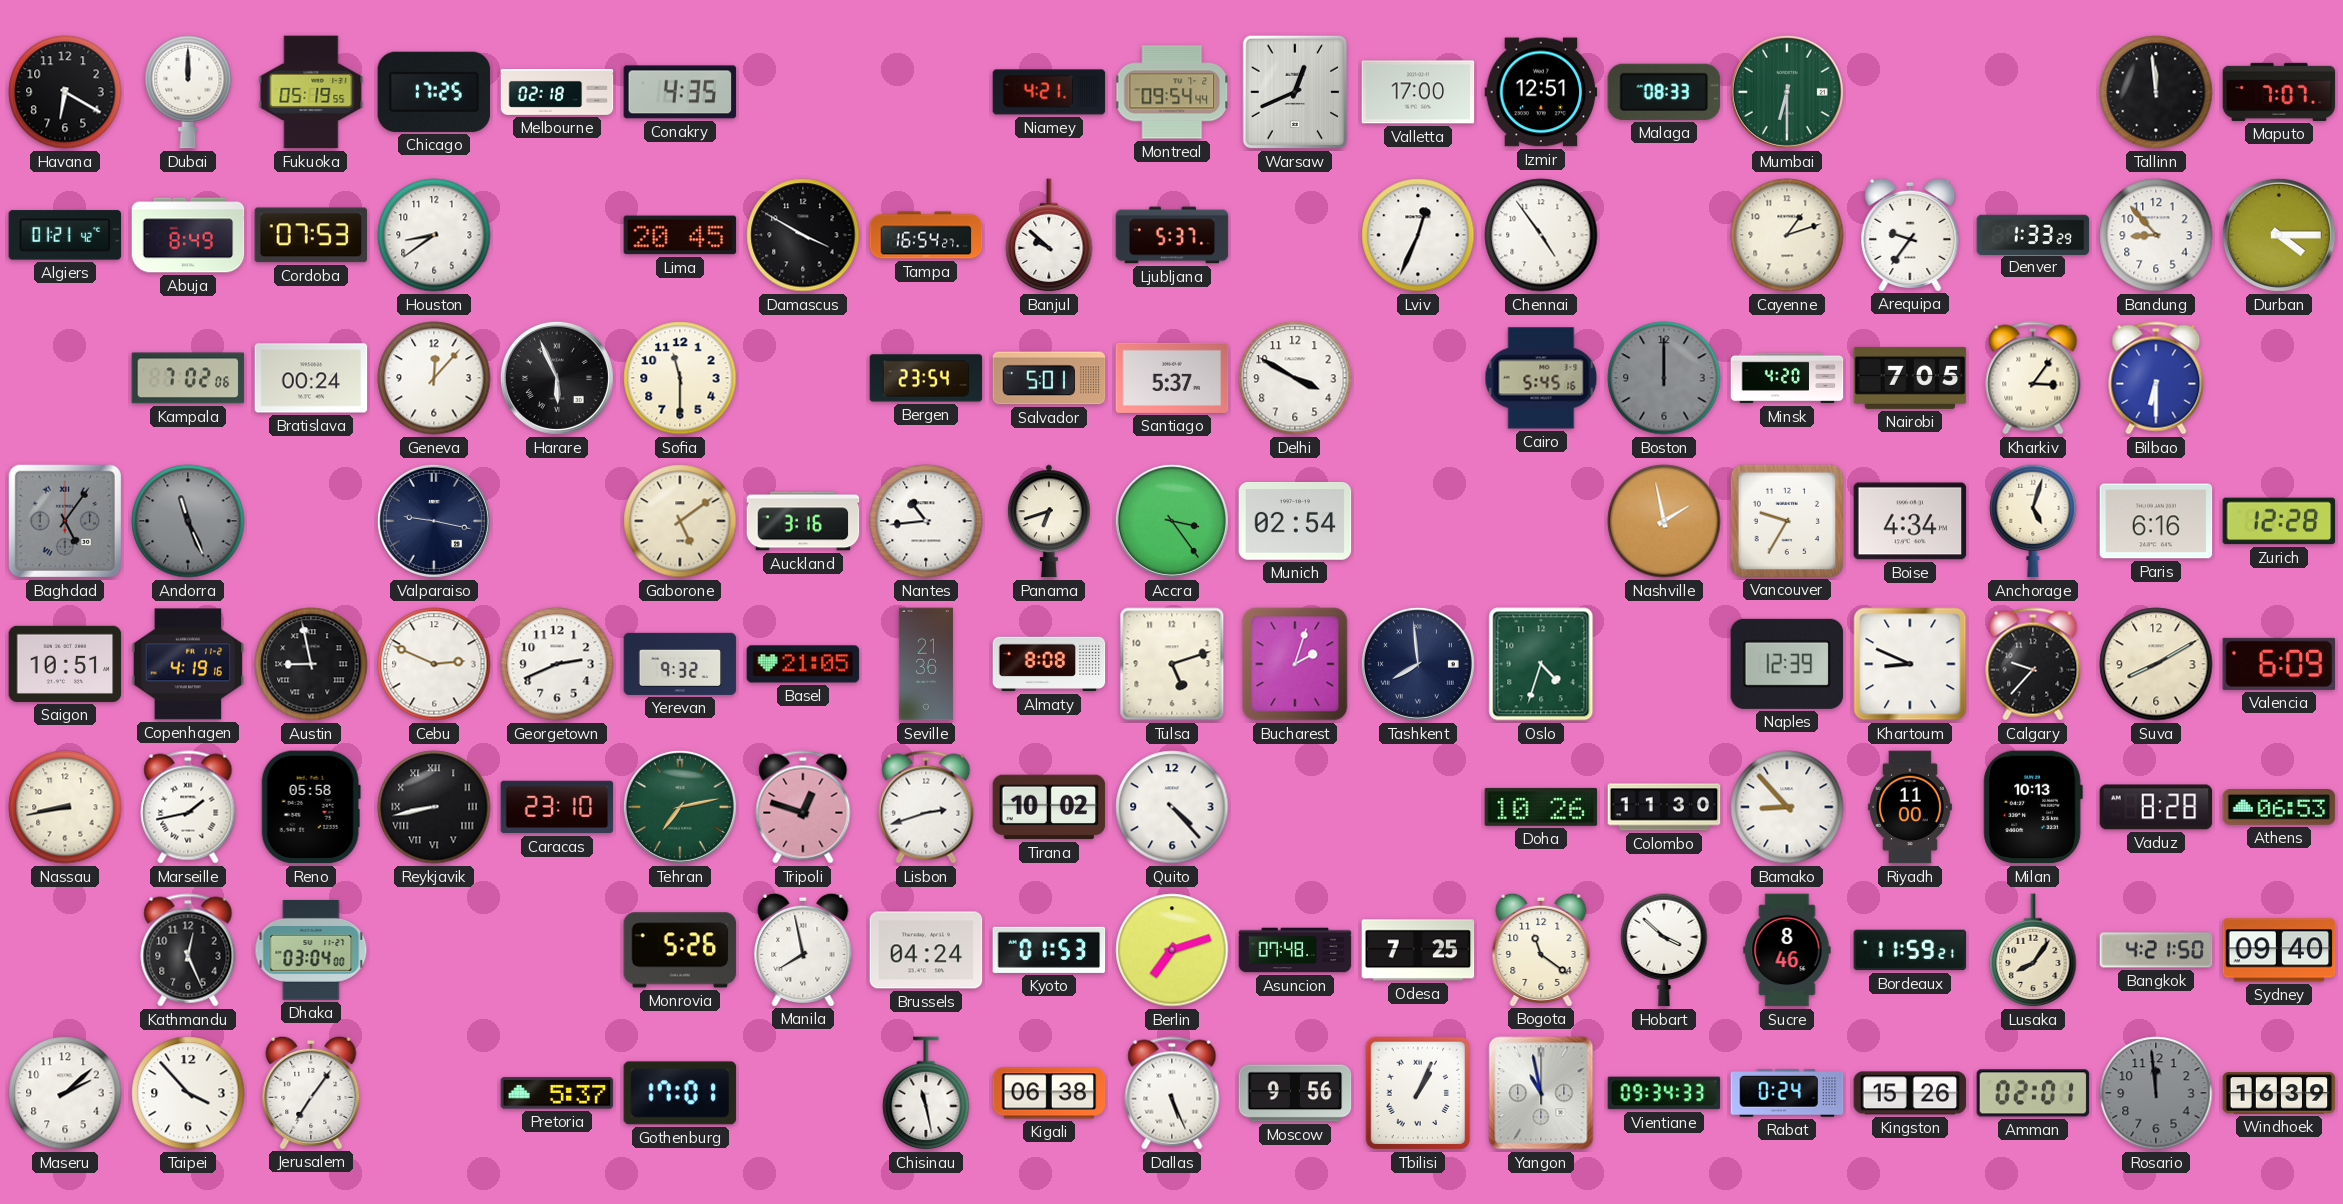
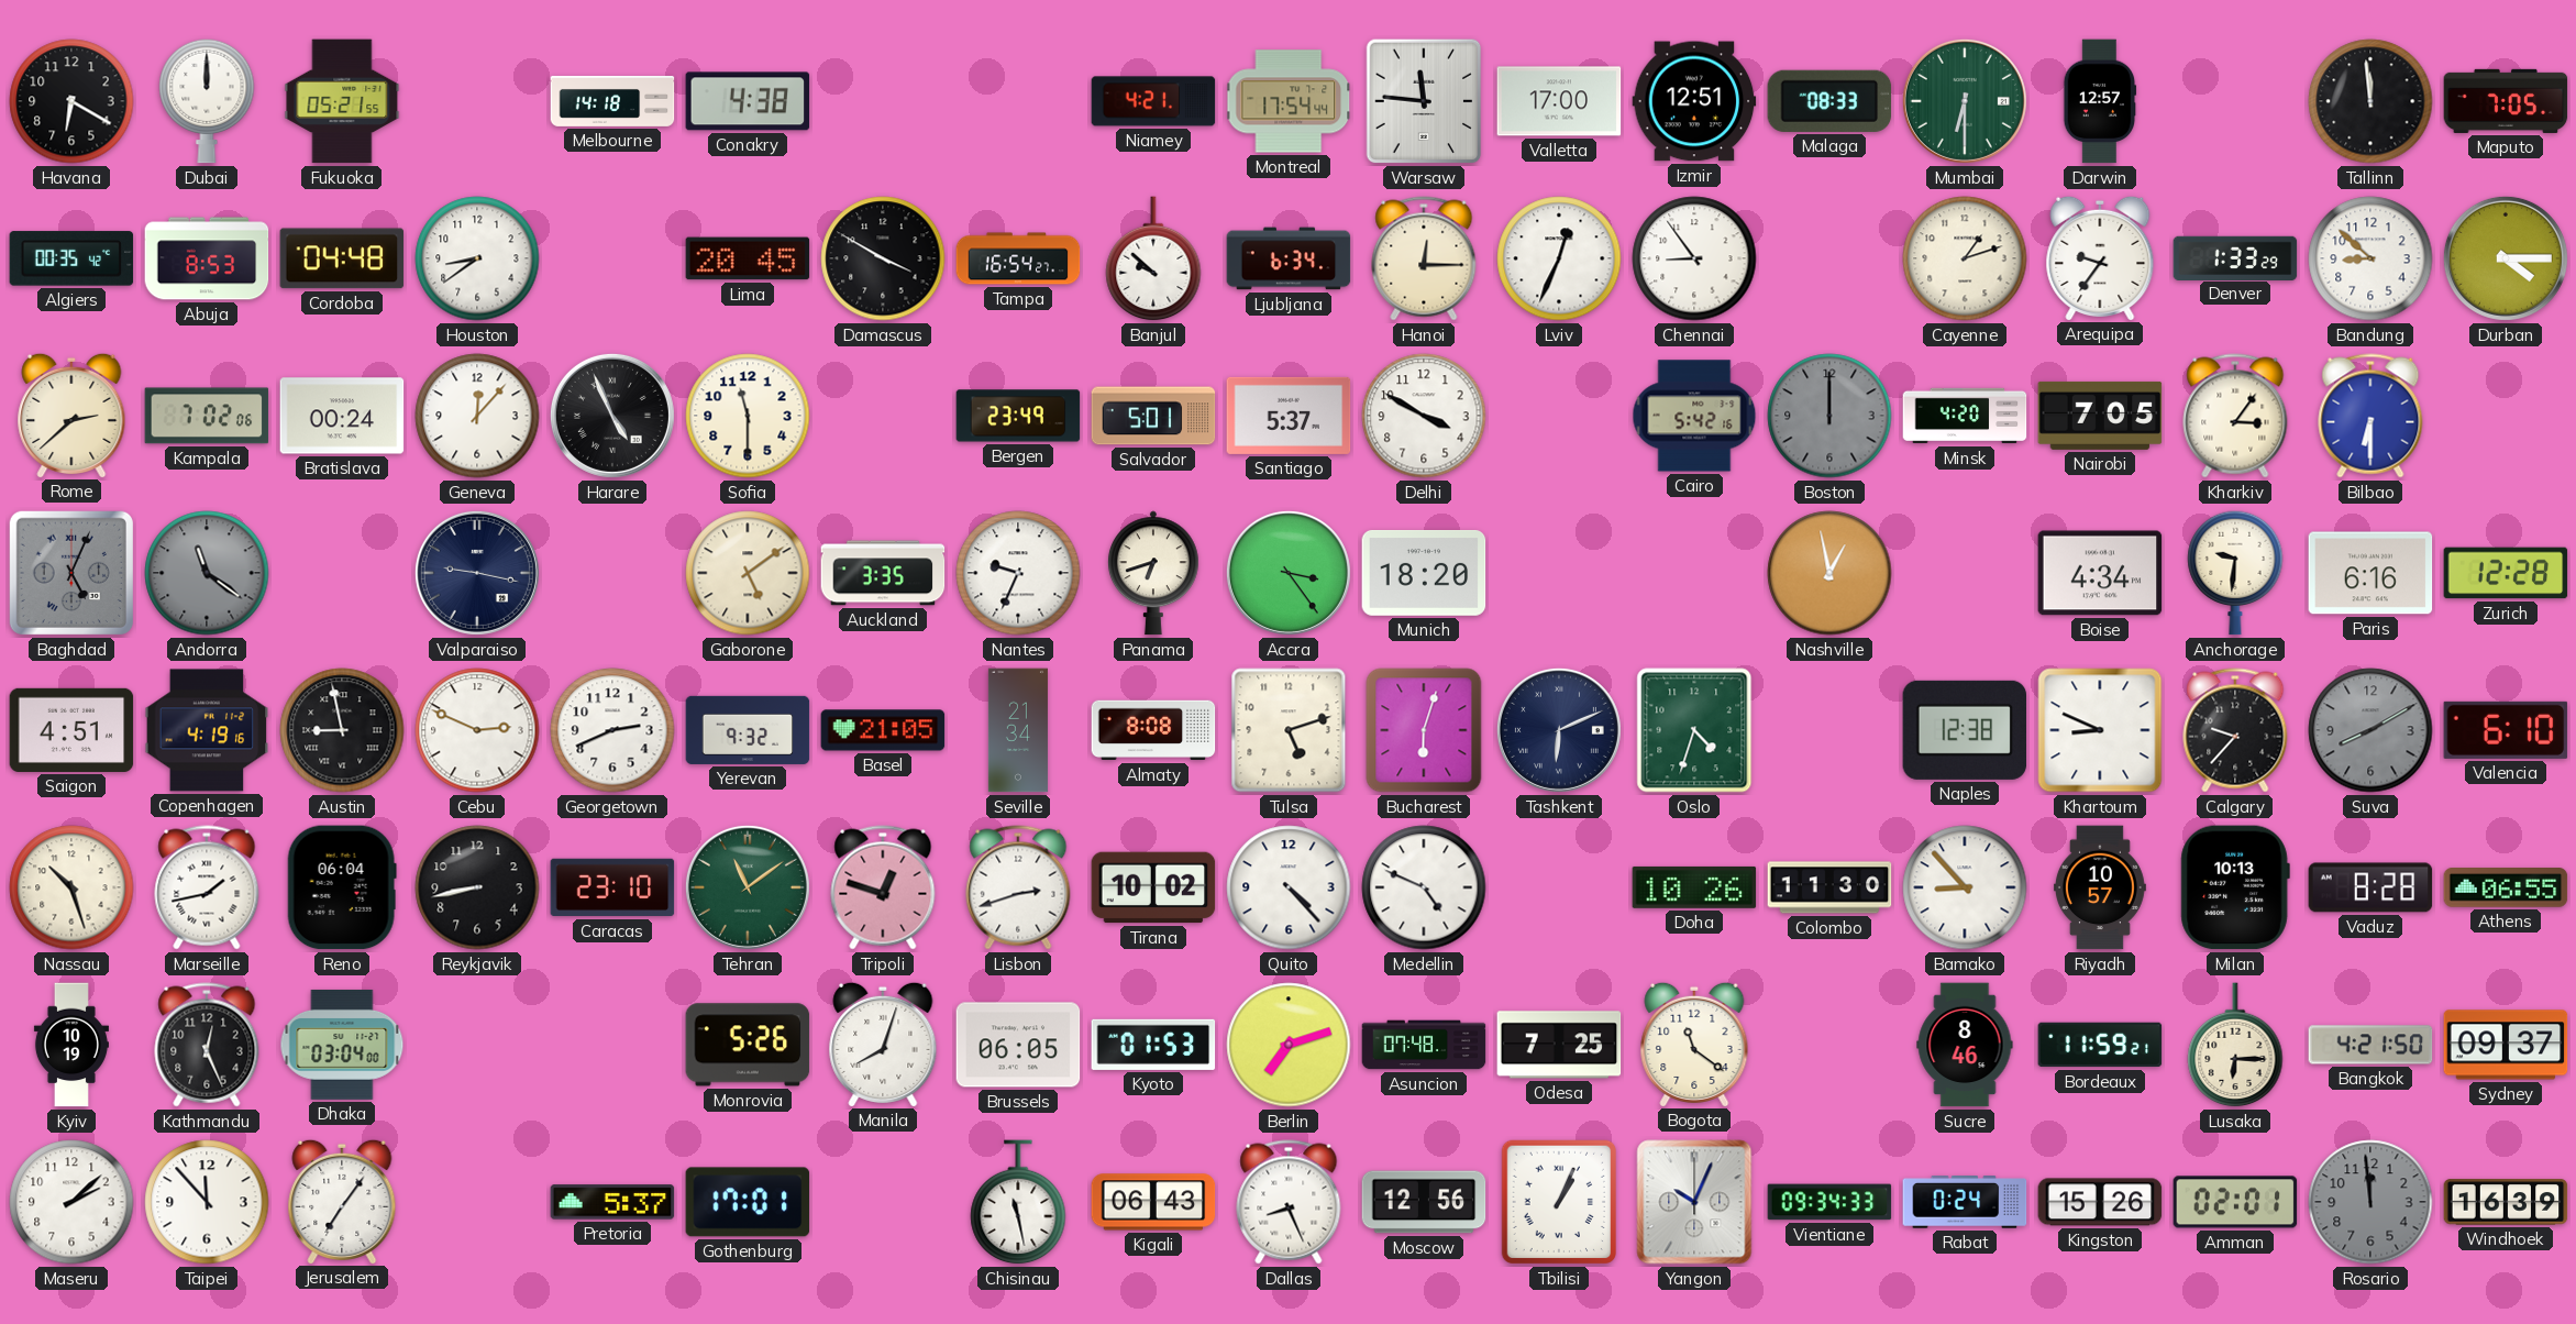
Fukuoka: 05:19 -> 05:21 (342, 101)
Chicago: 17:25 -> none (434, 92)
Melbourne: 02:18 -> 14:18 (612, 101)
Conakry: 4:35 -> 4:38 (748, 101)
Montreal: 09:54 -> 17:54 (1290, 101)
Warsaw: 12:41 -> 11:46 (1424, 101)
Darwin: none -> 12:57 (2100, 101)
Maputo: 7:07 -> 7:05 (2506, 101)
Algiers: 01:21 -> 00:35 (71, 258)
Abuja: 8:49 -> 8:53 (207, 258)
Cordoba: 07:53 -> 04:48 (342, 258)
Ljubljana: 5:37 -> 6:34 (1289, 258)
Hanoi: none -> 12:15 (1424, 258)
Chennai: 4:54 -> 8:54 (1694, 258)
Bandung: 8:53 -> 8:52 (2370, 258)
Rome: none -> 2:38 (71, 415)
Harare: 5:56 -> 4:56 (612, 416)
Bergen: 23:54 -> 23:49 (1018, 416)
Cairo: 5:45 -> 5:42 (1694, 416)
Baghdad: 5:06 -> 5:04 (71, 573)
Andorra: 11:26 -> 11:21 (207, 573)
Auckland: 3:16 -> 3:35 (883, 573)
Nantes: 10:44 -> 9:34 (1018, 573)
Munich: 02:54 -> 18:20 (1424, 574)
Nashville: 1:58 -> 12:58 (1829, 573)
Vancouver: 9:35 -> none (1786, 520)
Anchorage: 5:03 -> 9:31 (2235, 573)
Saigon: 10:51 -> 4:51 (71, 730)
Seville: 21:36 -> 21:34 (1018, 730)
Bucharest: 2:03 -> 6:03 (1424, 730)
Tashkent: 7:59 -> 6:11 (1559, 730)
Naples: 12:39 -> 12:38 (1965, 730)
Suva dial: cream -> grey (2370, 730)
Valencia: 6:09 -> 6:10 (2506, 730)
Nassau: 8:43 -> 10:27 (71, 887)
Reno: 05:58 -> 06:04 (342, 887)
Reykjavik numerals: Roman -> Arabic (477, 887)
Tehran: 7:13 -> 11:09 (748, 887)
Medellin: none -> 4:49 (1424, 887)
Riyadh: 11:00 -> 10:57 (2100, 887)
Athens: 06:53 -> 06:55 (2506, 887)
Kyiv: none -> 10:19 (71, 1045)
Manila: 7:58 -> 8:03 (883, 1044)
Brussels: 04:24 -> 06:05 (1018, 1045)
Hobart: 3:52 -> none (1664, 950)
Lusaka: 8:06 -> 6:15 (2235, 1046)
Sydney: 09:40 -> 09:37 (2506, 1045)
Taipei: 3:53 -> 11:53 (207, 1202)
Kigali: 06:38 -> 06:43 (1153, 1202)
Dallas: 5:26 -> 8:26 (1289, 1202)
Moscow: 9:56 -> 12:56 (1424, 1202)
Yangon: 10:58 -> 10:04 (1694, 1202)
